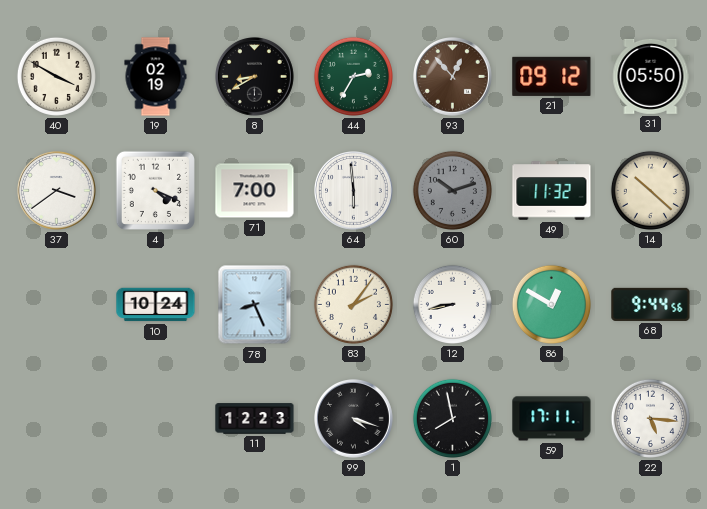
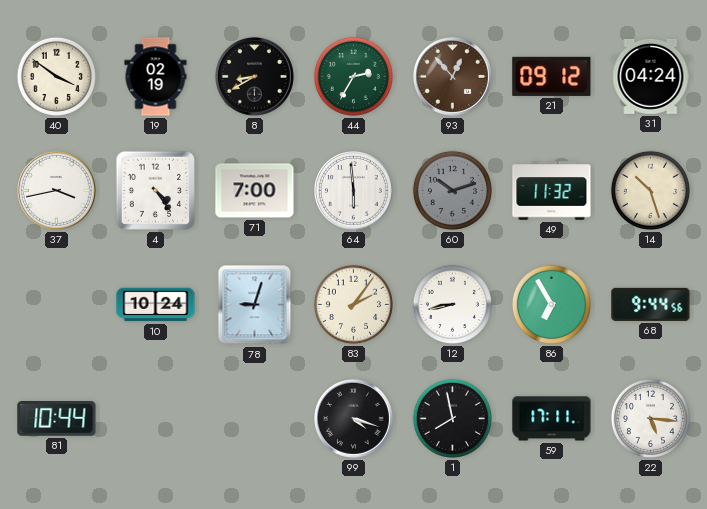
40: 3:50 -> 3:51 (56, 76)
31: 05:50 -> 04:24 (651, 76)
37: 3:39 -> 3:43 (57, 191)
4: 4:19 -> 4:24 (155, 190)
14: 10:22 -> 10:27 (650, 190)
78: 8:26 -> 9:03 (255, 305)
86: 12:50 -> 6:55 (551, 304)
81: none -> 10:44 (57, 419)
11: 12:23 -> none (255, 419)
